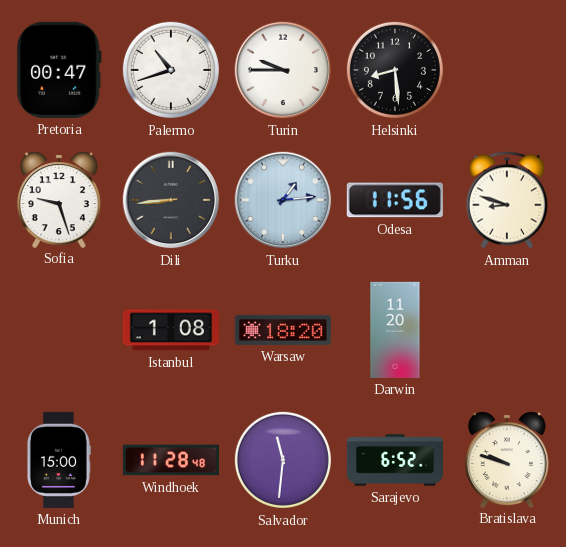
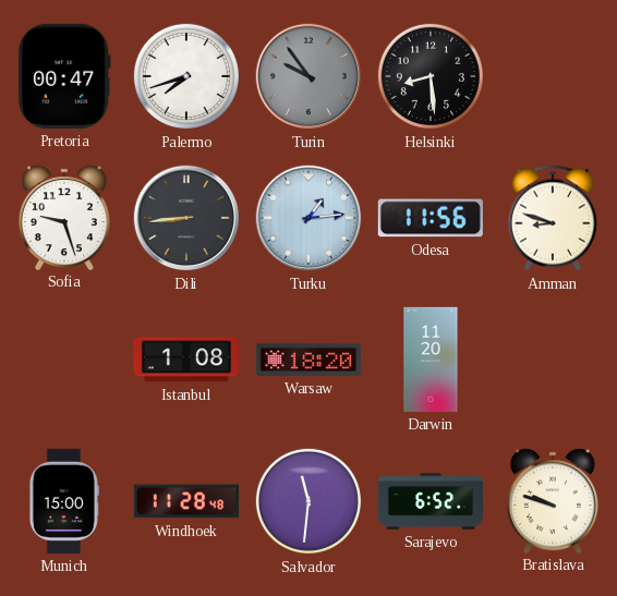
Palermo: 10:42 -> 7:42 (186, 76)
Turin: 9:45 -> 9:54 (308, 76)
Turin dial: white -> grey (308, 76)
